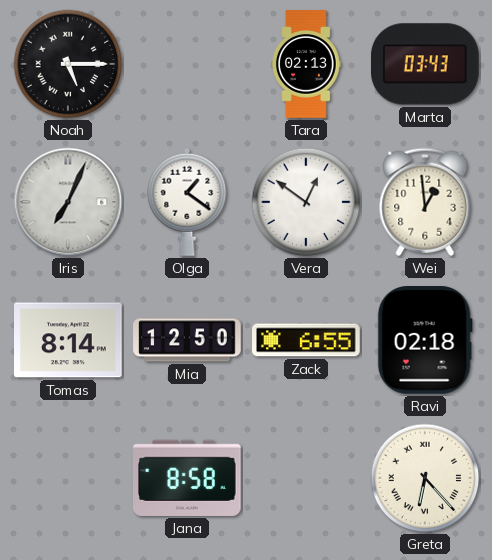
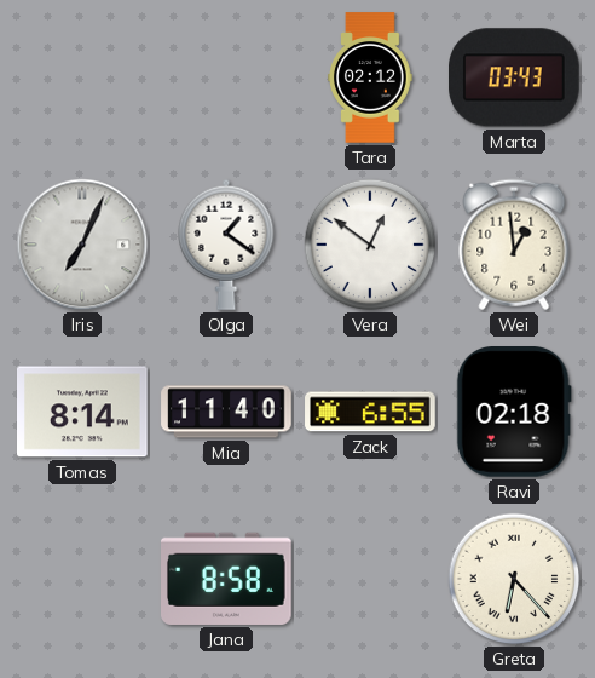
Noah: 5:15 -> none (68, 64)
Tara: 02:13 -> 02:12 (370, 77)
Mia: 12:50 -> 11:40 (226, 412)
